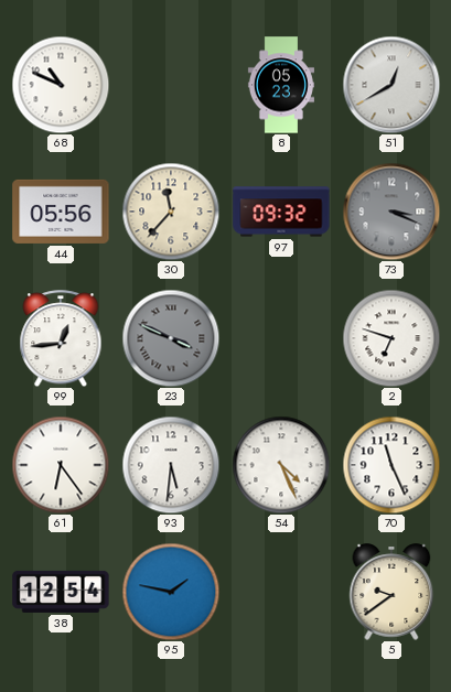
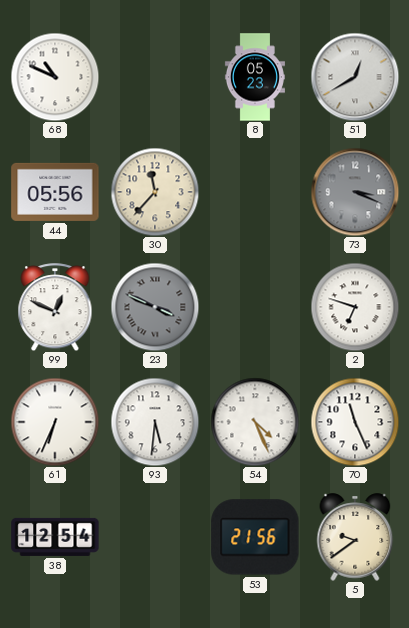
97: 09:32 -> none (281, 212)
99: 12:44 -> 12:49 (55, 307)
61: 6:24 -> 6:34 (55, 422)
95: 1:47 -> none (171, 592)
53: none -> 21:56 (255, 537)
